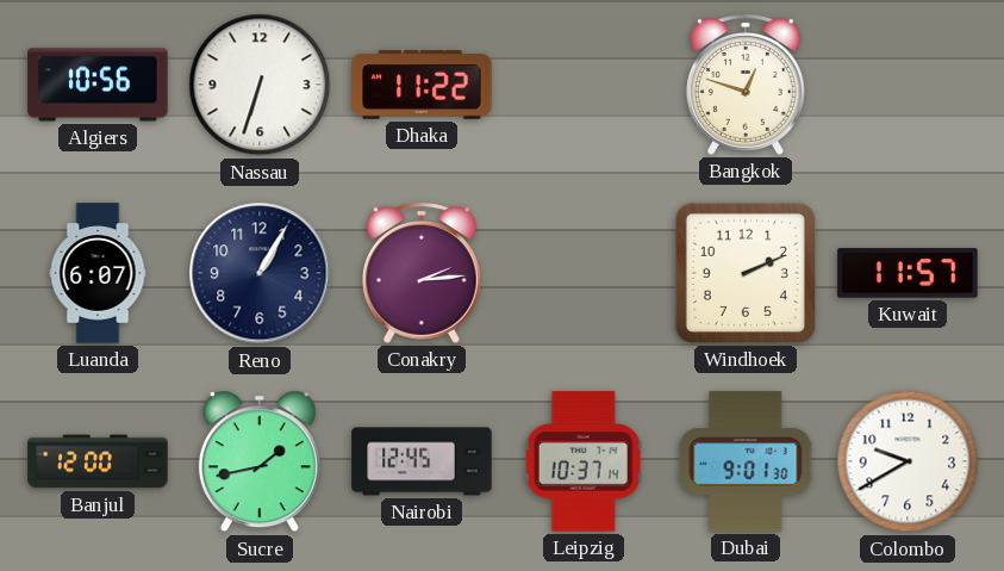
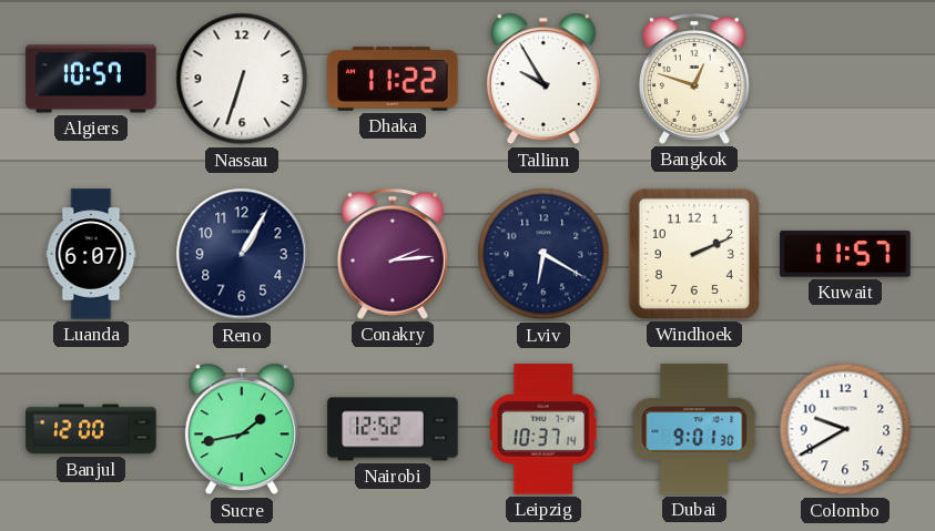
Algiers: 10:56 -> 10:57 (91, 79)
Tallinn: none -> 9:55 (543, 79)
Lviv: none -> 6:20 (543, 254)
Nairobi: 12:45 -> 12:52 (393, 429)
